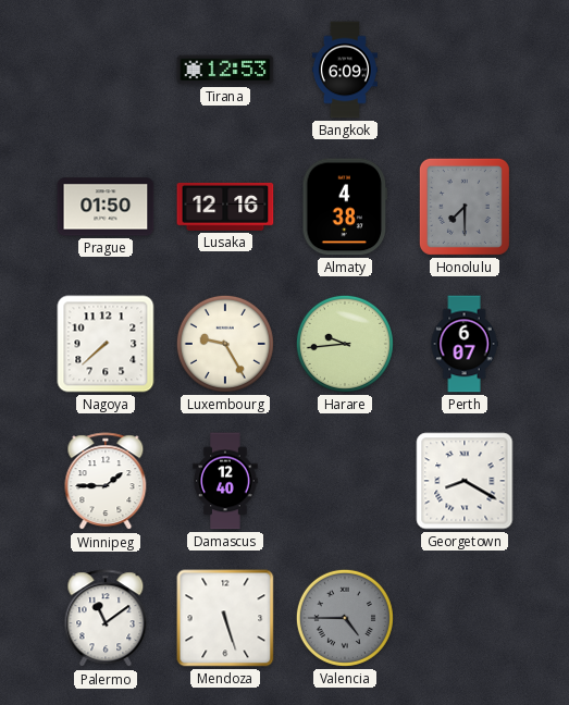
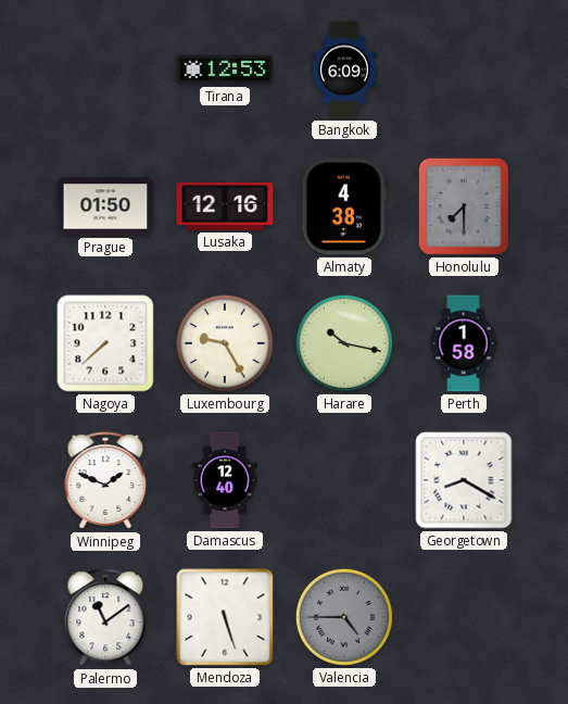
Harare: 9:44 -> 10:17 (344, 343)
Perth: 6:07 -> 1:58 (464, 343)
Winnipeg: 1:45 -> 1:49 (105, 481)
